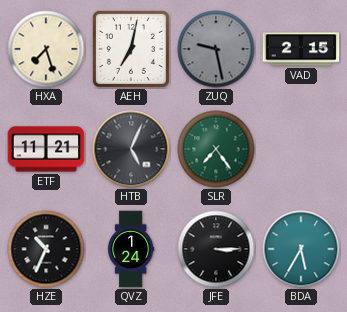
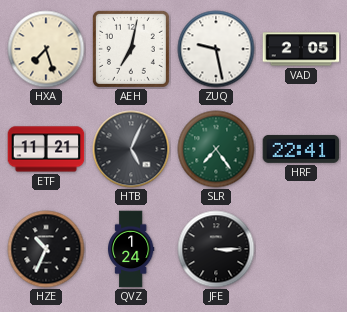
ZUQ dial: grey -> white (216, 49)
VAD: 2:15 -> 2:05 (301, 49)
HRF: none -> 22:41 (301, 149)
BDA: 5:35 -> none (301, 249)
